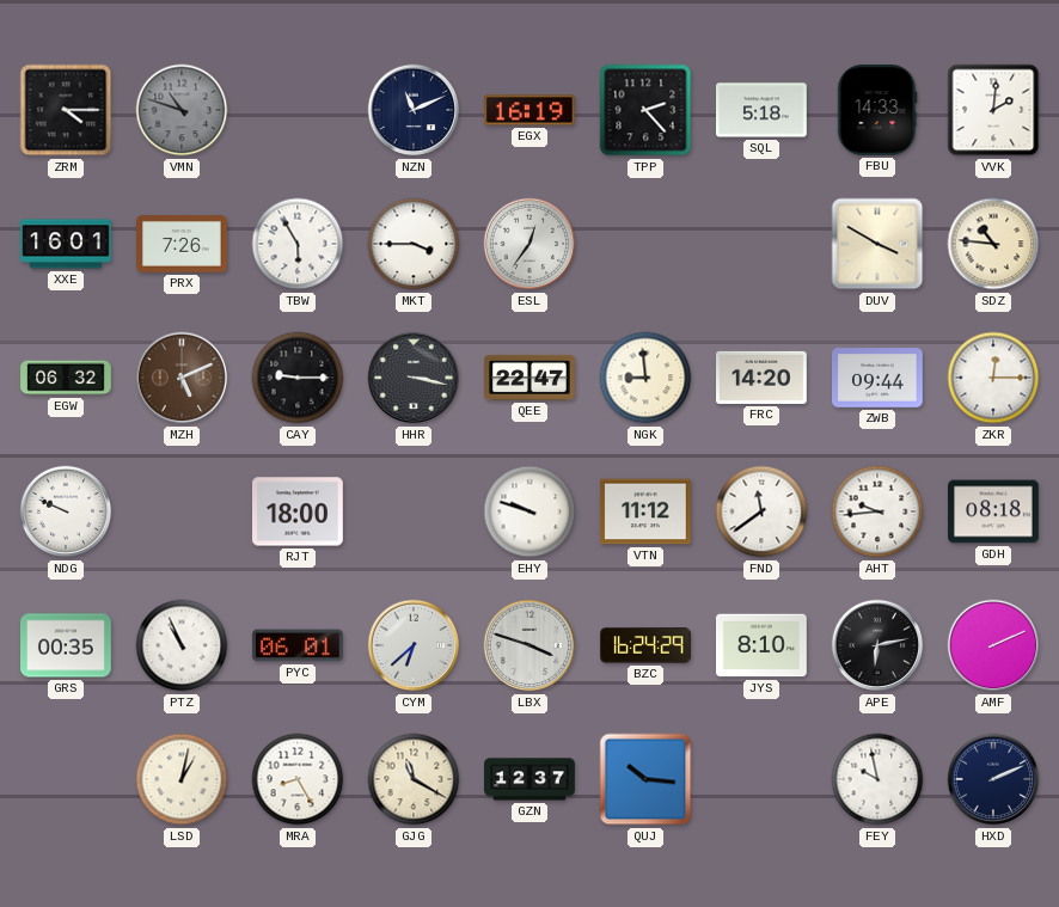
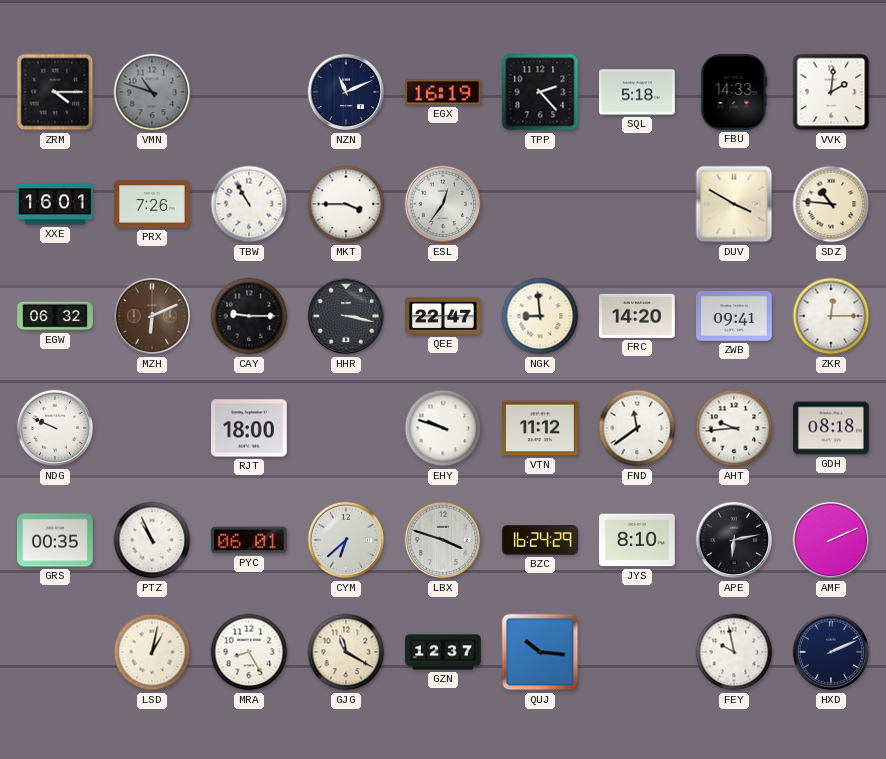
TBW: 5:55 -> 10:55 (249, 204)
MZH: 5:11 -> 6:11 (152, 316)
ZWB: 09:44 -> 09:41 (735, 316)
